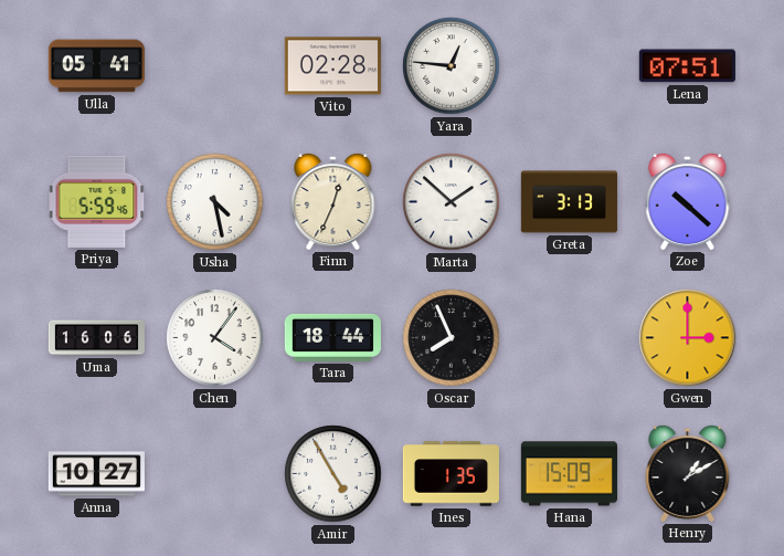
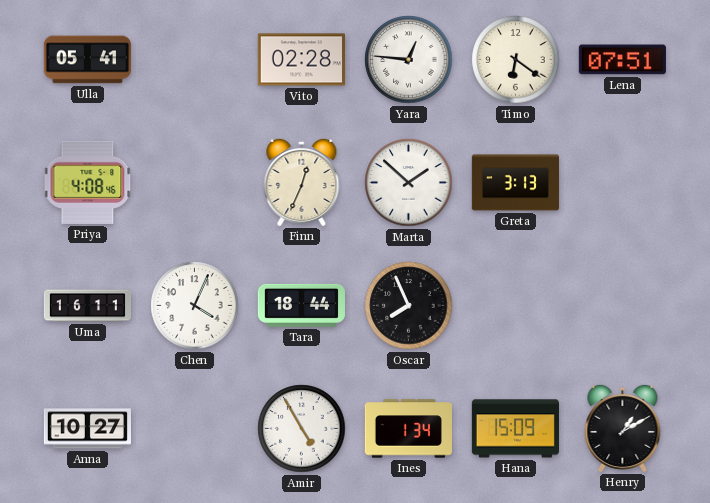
Timo: none -> 6:21 (516, 60)
Priya: 5:59 -> 4:08 (88, 182)
Usha: 4:28 -> none (215, 202)
Zoe: 10:22 -> none (688, 201)
Uma: 16:06 -> 16:11 (87, 306)
Chen: 4:06 -> 4:04 (195, 306)
Gwen: 3:00 -> none (688, 338)
Ines: 1:35 -> 1:34 (408, 429)
